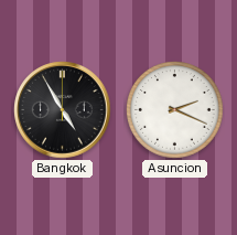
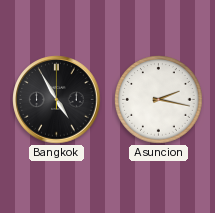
Asuncion: 2:19 -> 2:17 (159, 100)
